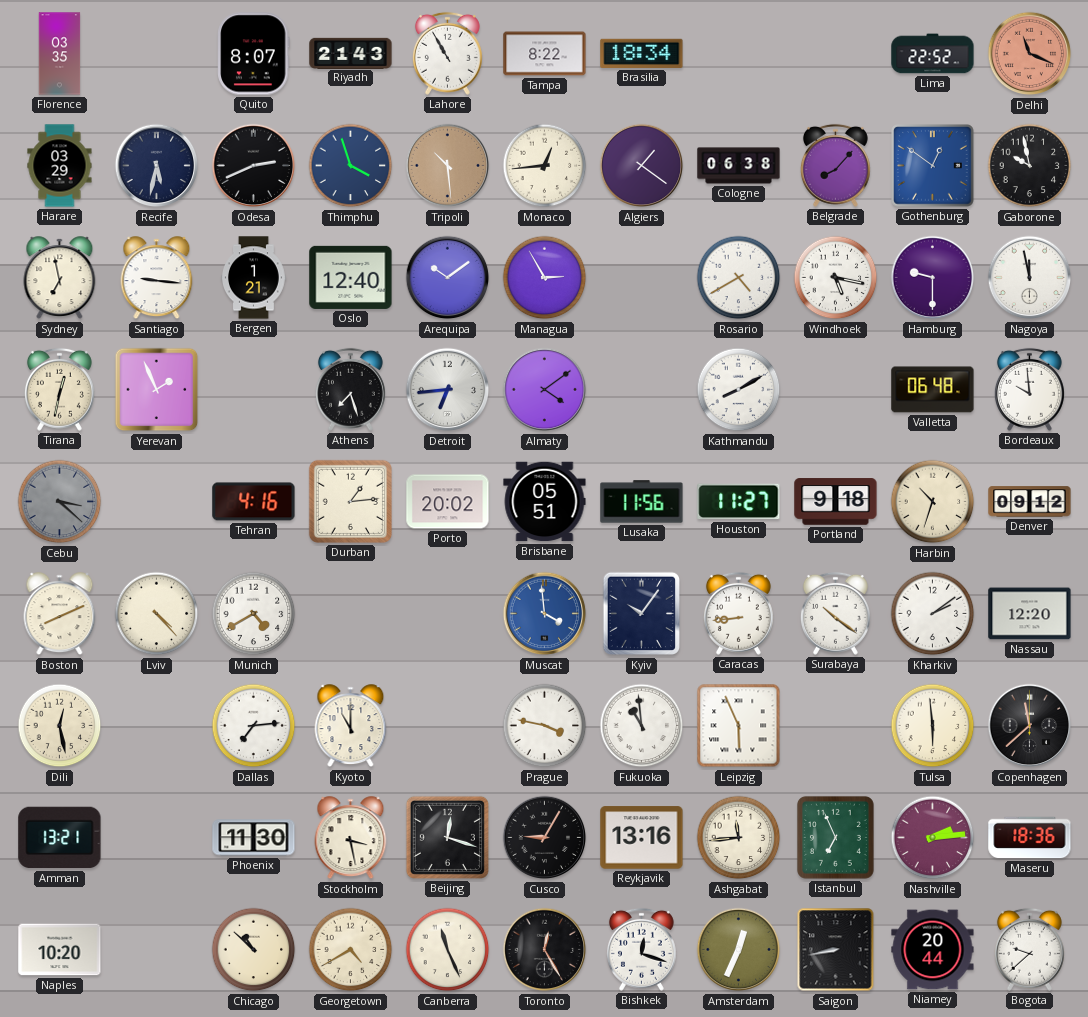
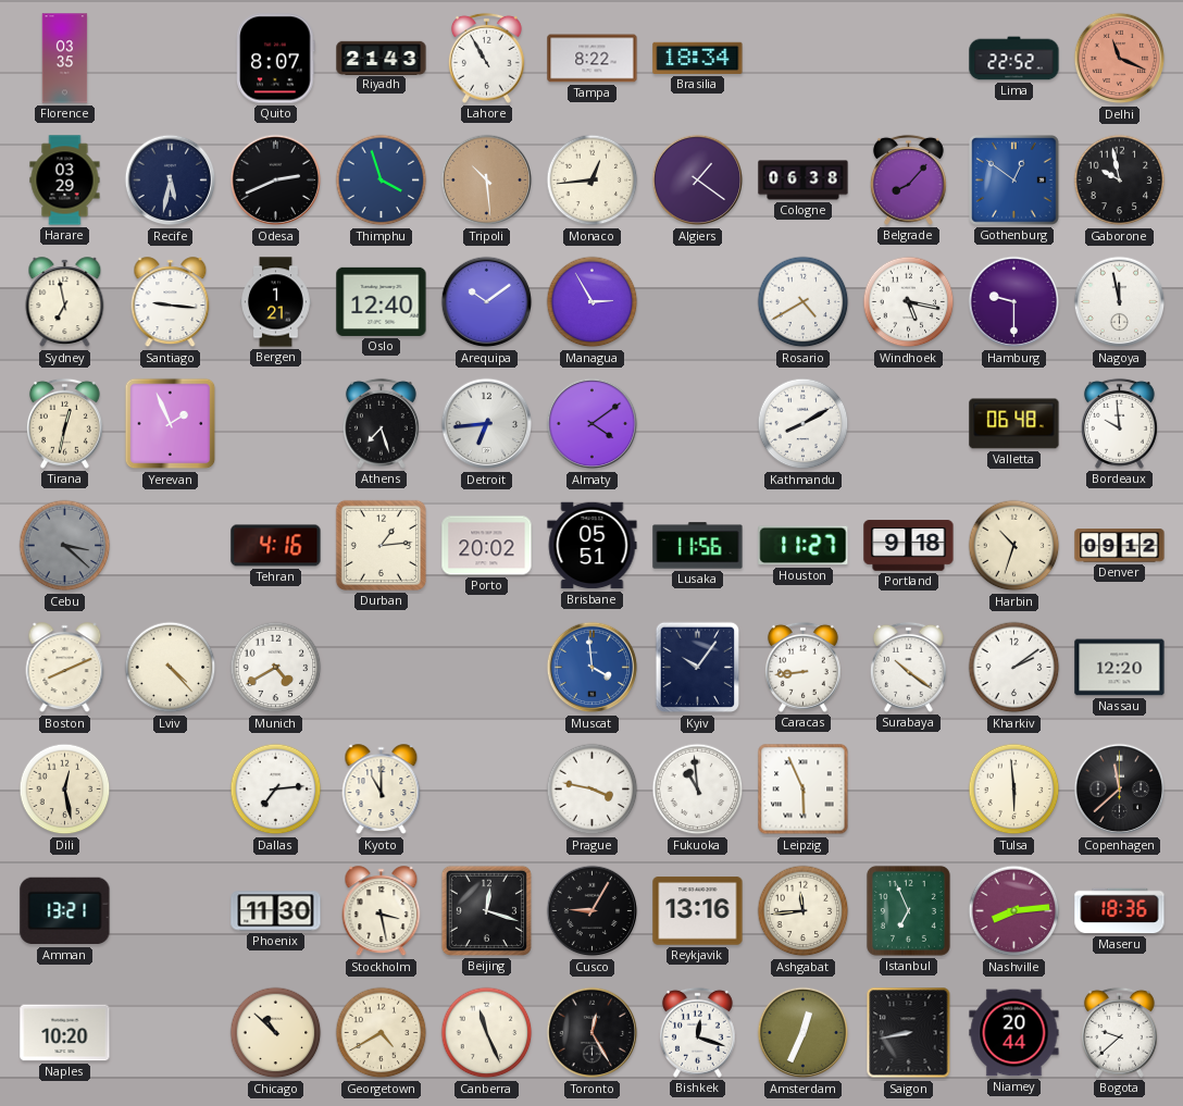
Nashville: 2:14 -> 8:14 (1014, 911)
